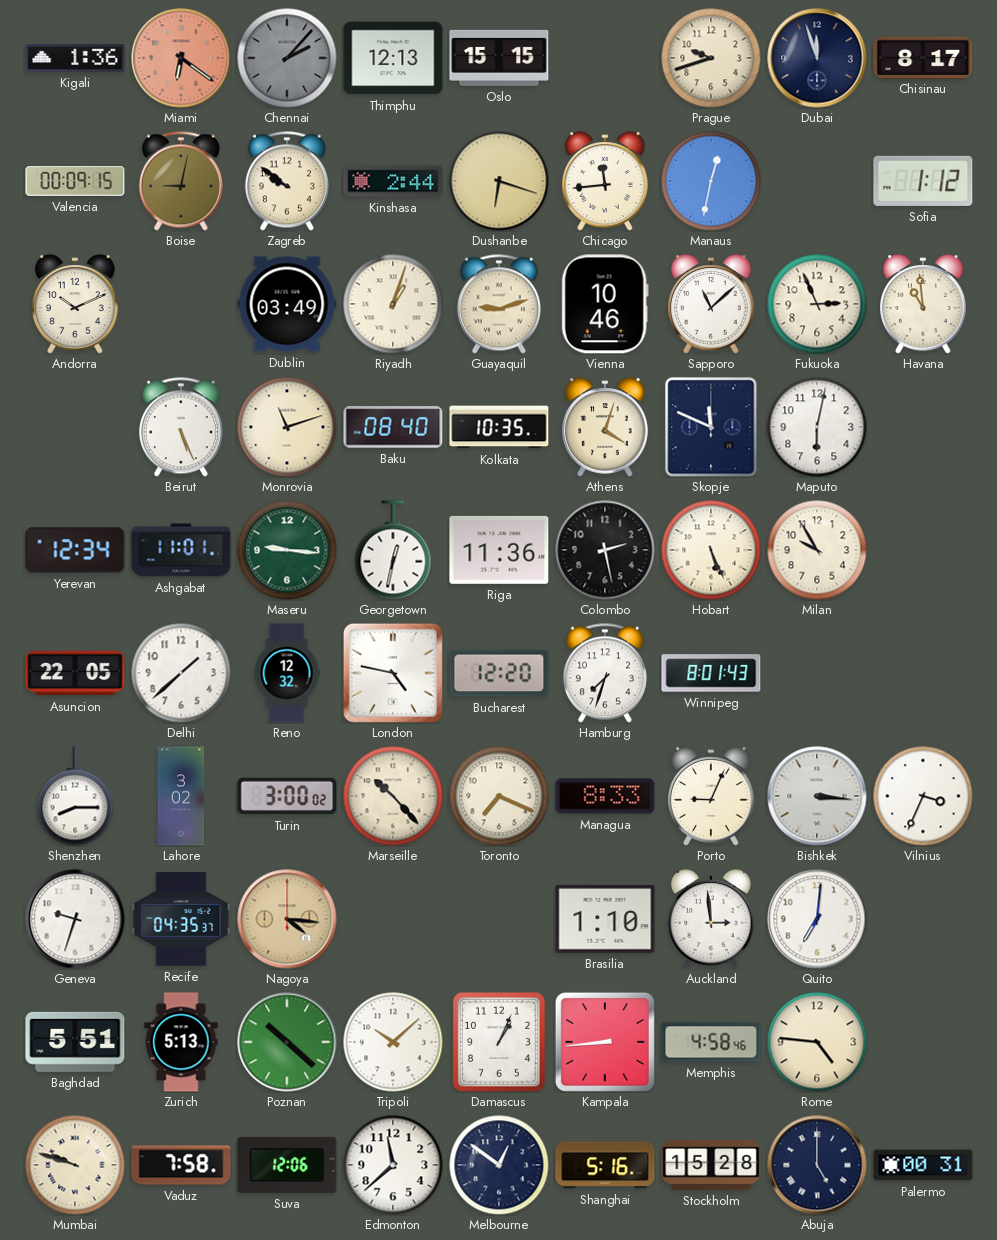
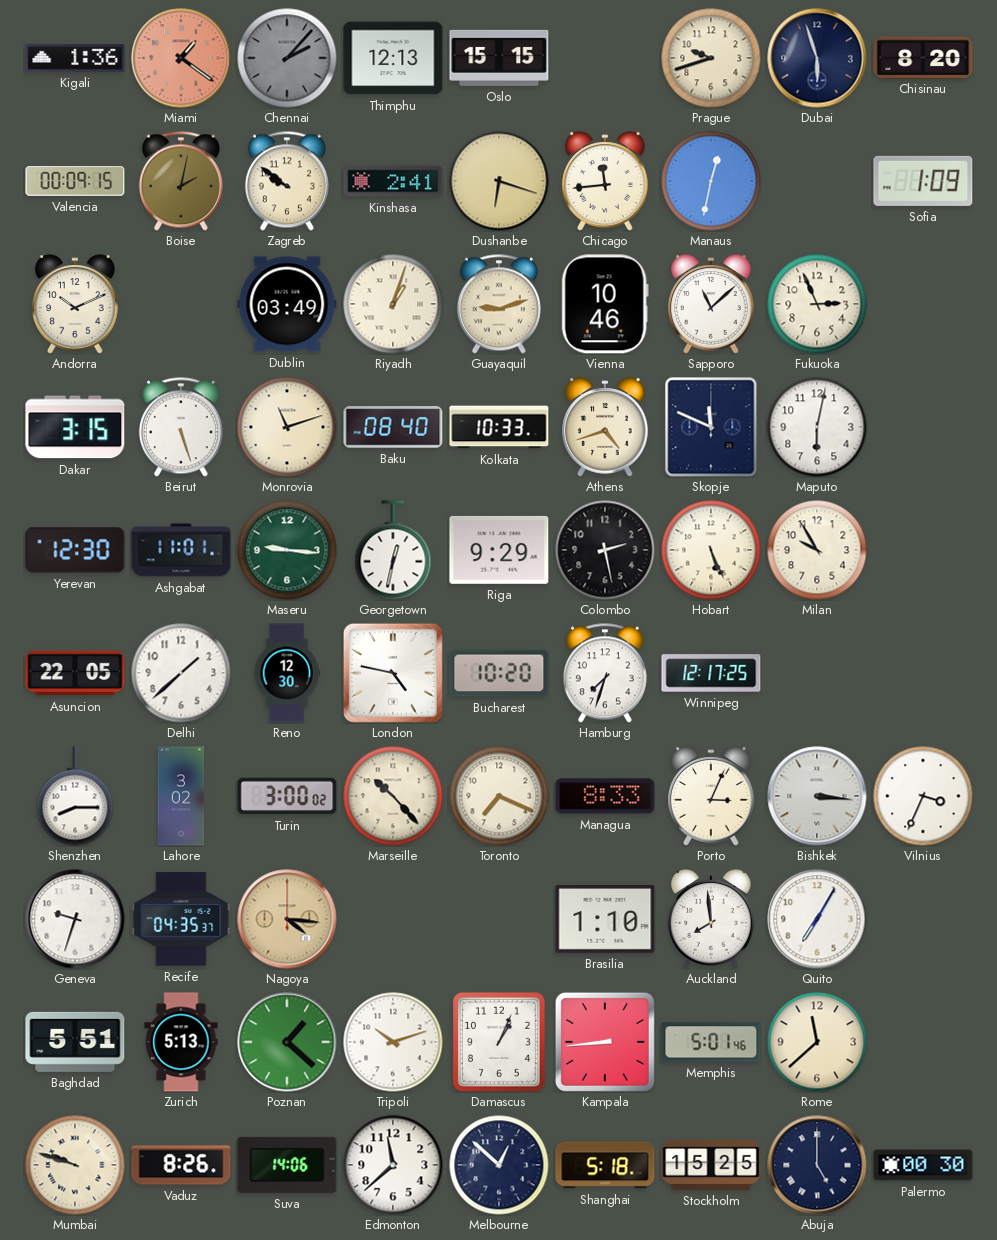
Miami: 6:21 -> 1:21 (181, 58)
Dubai: 11:57 -> 5:57 (817, 58)
Chisinau: 8:17 -> 8:20 (923, 57)
Boise: 9:02 -> 2:02 (181, 181)
Kinshasa: 2:44 -> 2:41 (393, 181)
Sofia: 1:12 -> 1:09 (923, 181)
Havana: 10:59 -> none (923, 304)
Dakar: none -> 3:15 (75, 427)
Beirut: 5:26 -> 5:27 (181, 427)
Kolkata: 10:35 -> 10:33 (499, 427)
Athens: 4:03 -> 4:42 (605, 427)
Yerevan: 12:34 -> 12:30 (75, 550)
Riga: 11:36 -> 9:29 (499, 550)
Reno: 12:32 -> 12:30 (287, 673)
Bucharest: 12:20 -> 10:20 (499, 673)
Winnipeg: 8:01 -> 12:17 (711, 673)
Porto: 9:04 -> 3:04 (711, 796)
Auckland: 2:59 -> 7:59 (711, 919)
Quito: 7:01 -> 7:05 (817, 919)
Poznan: 10:22 -> 1:22 (287, 1042)
Tripoli: 10:08 -> 10:12 (393, 1042)
Memphis: 4:58 -> 5:01 (711, 1042)
Rome: 4:46 -> 11:38 (817, 1042)
Vaduz: 7:58 -> 8:26 (181, 1165)
Suva: 12:06 -> 14:06 (287, 1165)
Melbourne: 12:51 -> 12:52 (499, 1165)
Shanghai: 5:16 -> 5:18 (605, 1165)
Stockholm: 15:28 -> 15:25 (711, 1165)
Palermo: 00:31 -> 00:30 (923, 1165)
